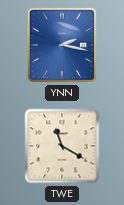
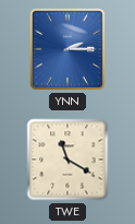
YNN: 2:17 -> 2:15 (67, 49)
